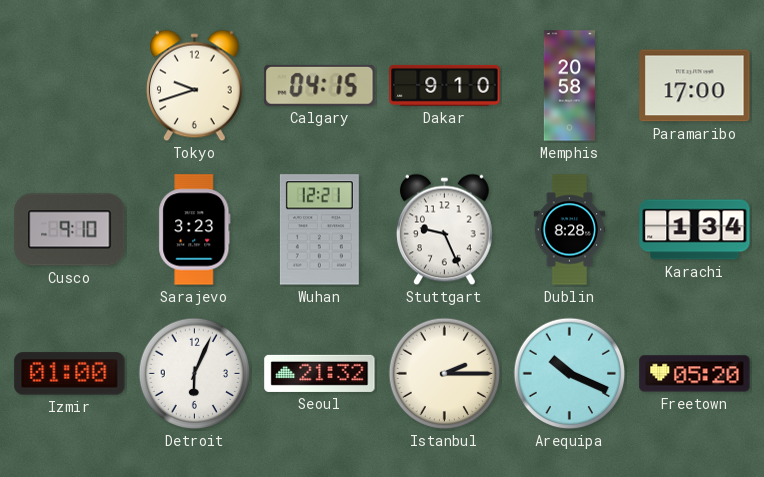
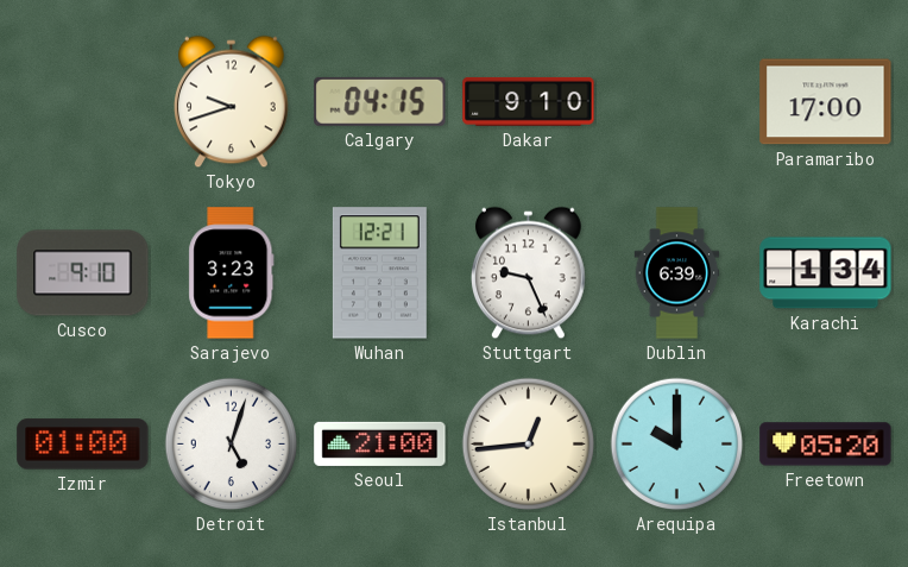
Memphis: 20:58 -> none (569, 86)
Dublin: 8:28 -> 6:39 (677, 273)
Detroit: 6:04 -> 5:03 (232, 445)
Seoul: 21:32 -> 21:00 (380, 443)
Istanbul: 2:15 -> 12:44 (529, 445)
Arequipa: 10:19 -> 10:00 (677, 445)
